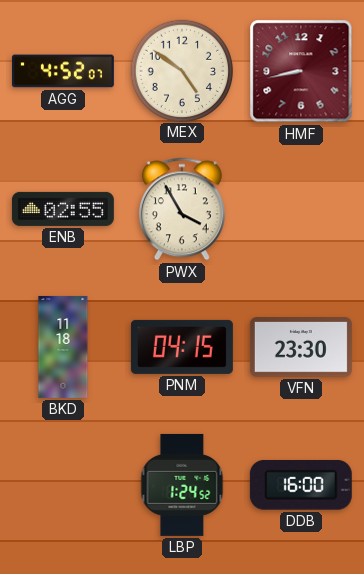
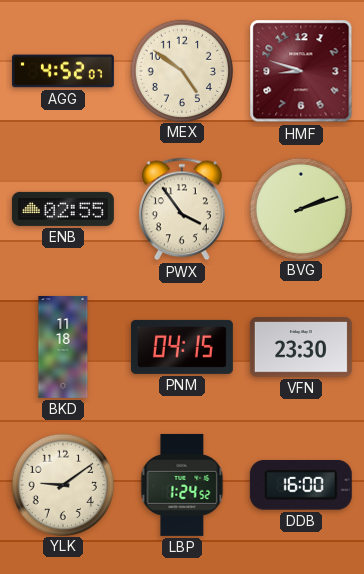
HMF: 8:43 -> 8:48 (301, 71)
PWX: 3:55 -> 3:54 (182, 209)
BVG: none -> 2:12 (300, 208)
YLK: none -> 9:09 (62, 484)
